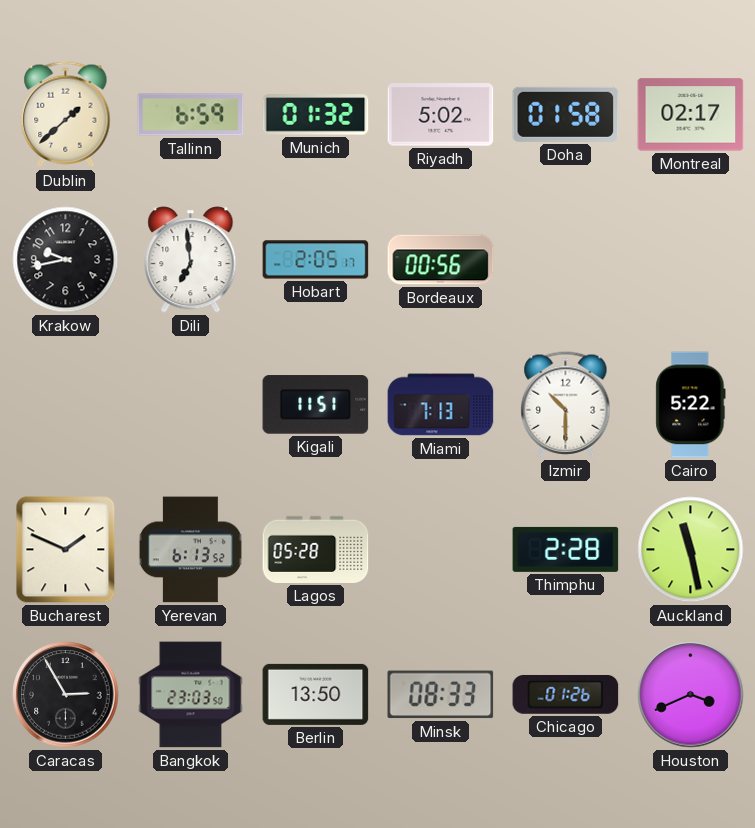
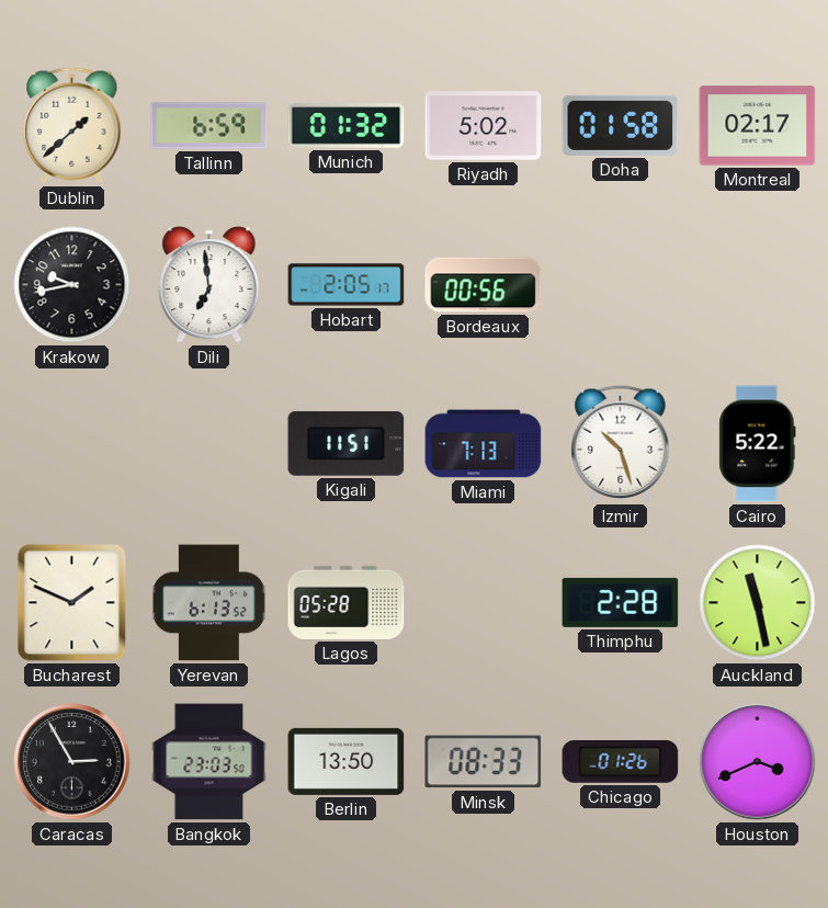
Izmir: 10:30 -> 10:27 (621, 444)
